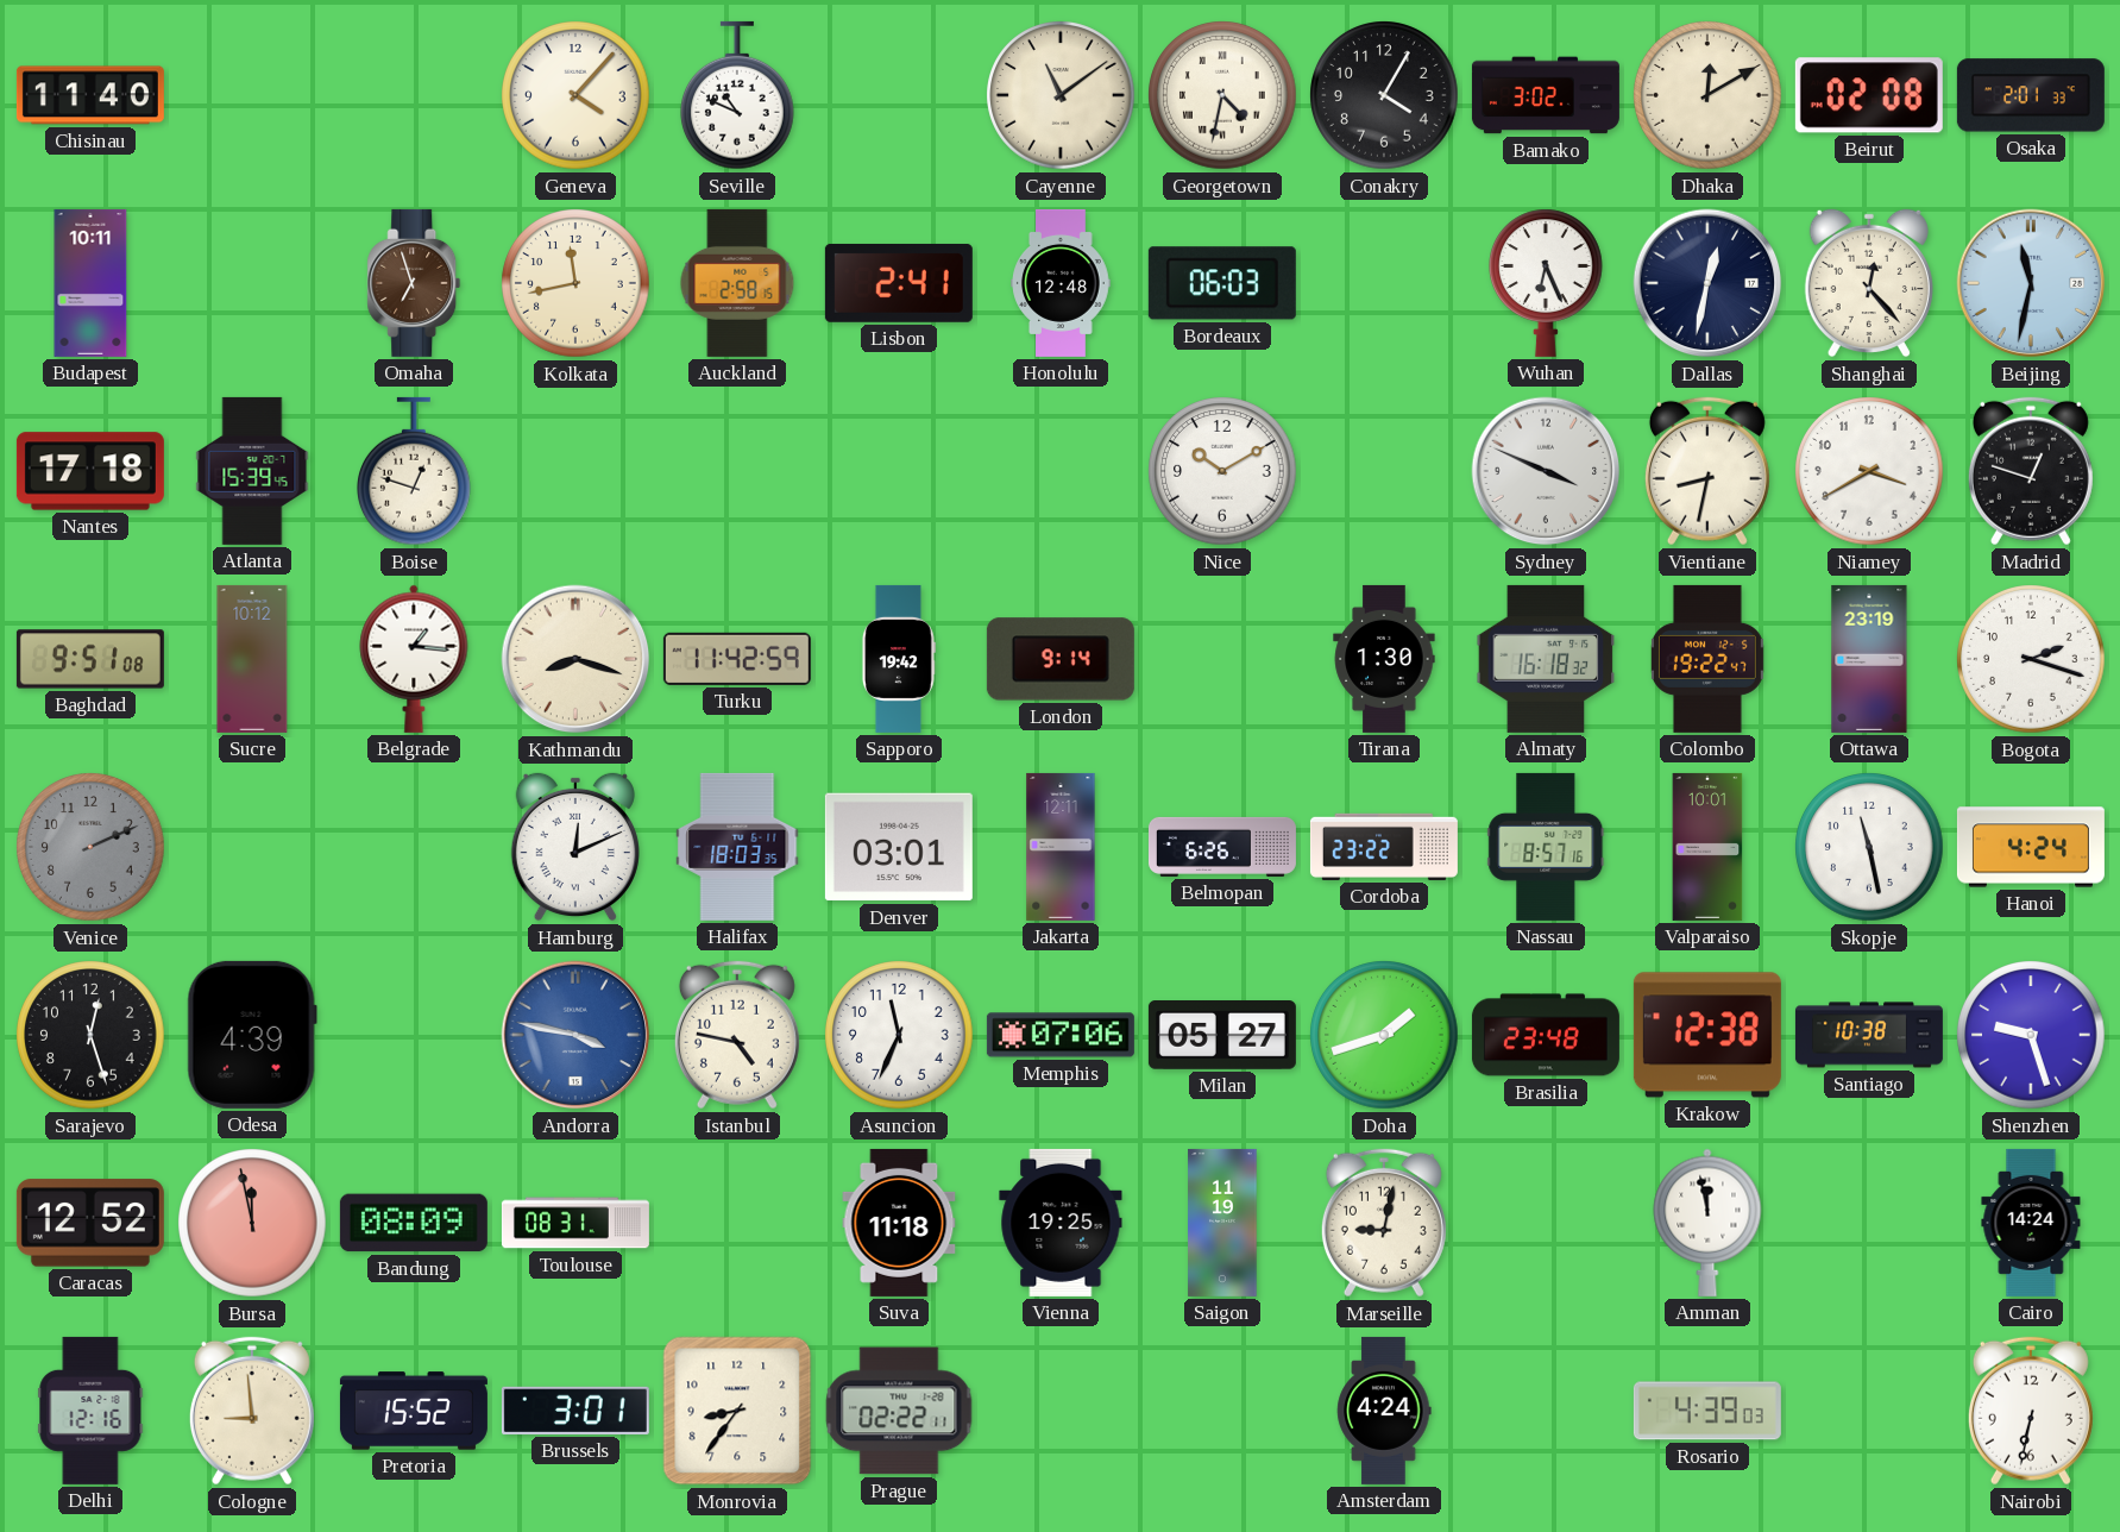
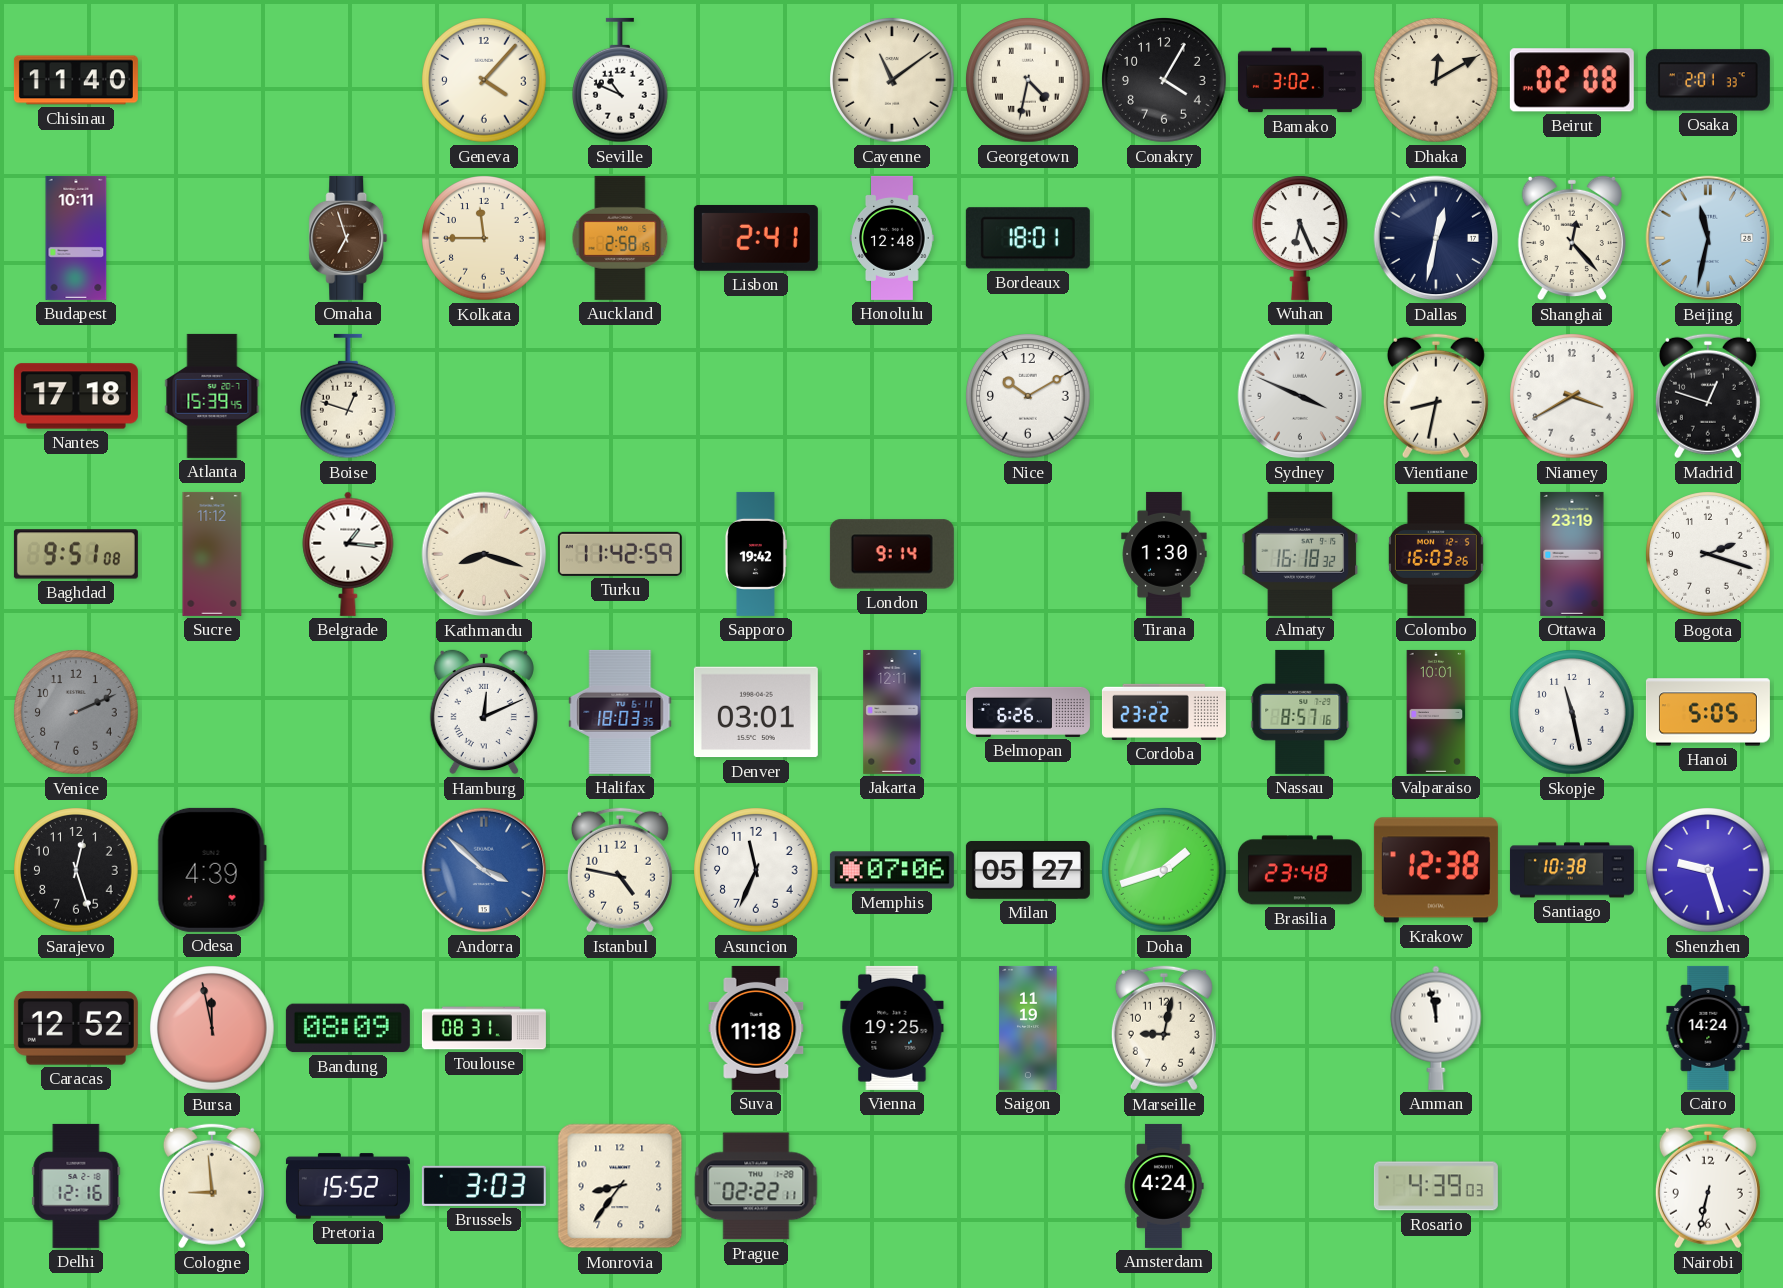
Kolkata: 11:43 -> 11:45 (484, 238)
Bordeaux: 06:03 -> 18:01 (1028, 238)
Sucre: 10:12 -> 11:12 (212, 554)
Colombo: 19:22 -> 16:03 (1436, 554)
Hanoi: 4:24 -> 5:05 (1708, 712)
Andorra: 3:47 -> 3:52 (484, 870)
Brussels: 3:01 -> 3:03 (484, 1186)
